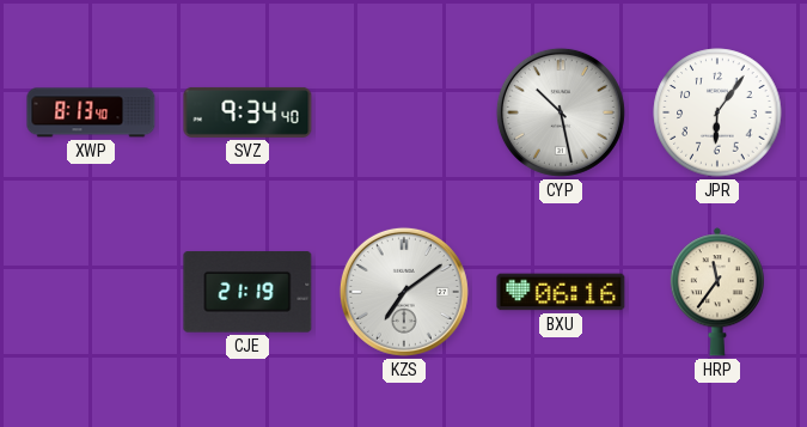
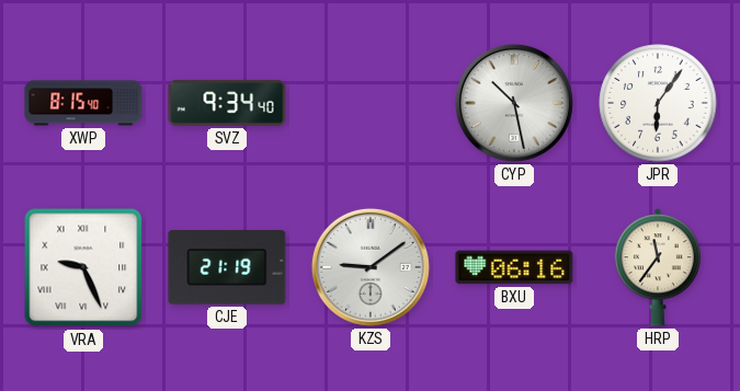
XWP: 8:13 -> 8:15 (83, 103)
VRA: none -> 9:26 (83, 267)
KZS: 7:09 -> 9:09 (371, 267)
